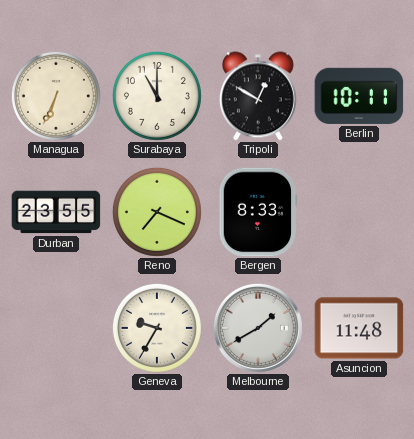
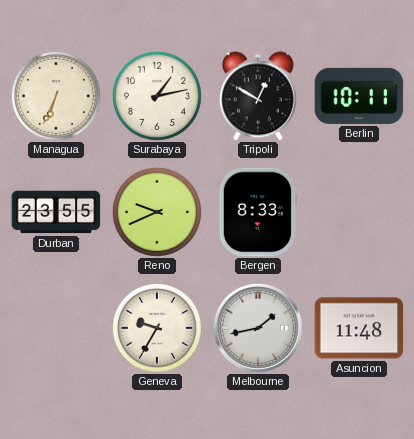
Surabaya: 11:00 -> 1:13 (157, 96)
Reno: 7:19 -> 9:41 (157, 212)
Melbourne: 1:40 -> 1:43 (258, 328)
